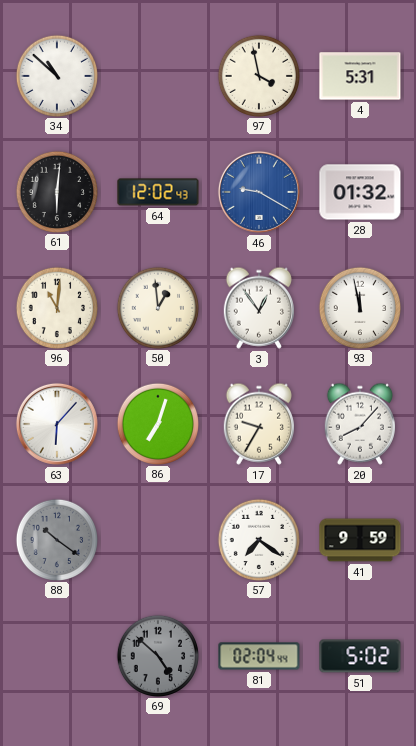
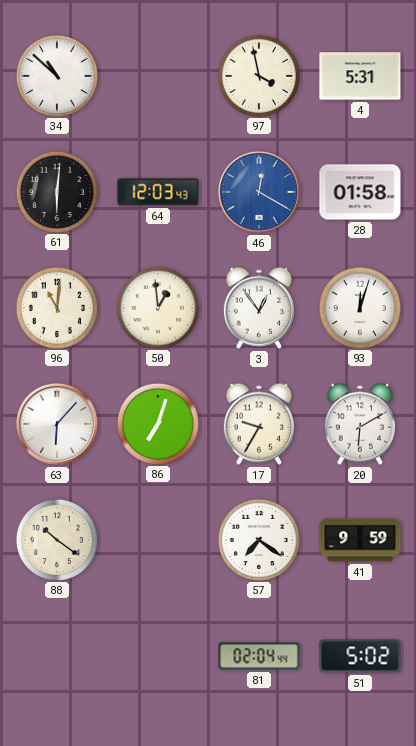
64: 12:02 -> 12:03 (158, 192)
46: 9:20 -> 12:20 (259, 192)
28: 01:32 -> 01:58 (360, 192)
93: 11:58 -> 12:03 (359, 307)
20: 8:07 -> 6:10 (360, 424)
88 dial: grey -> cream (56, 539)
69: 4:52 -> none (157, 655)
